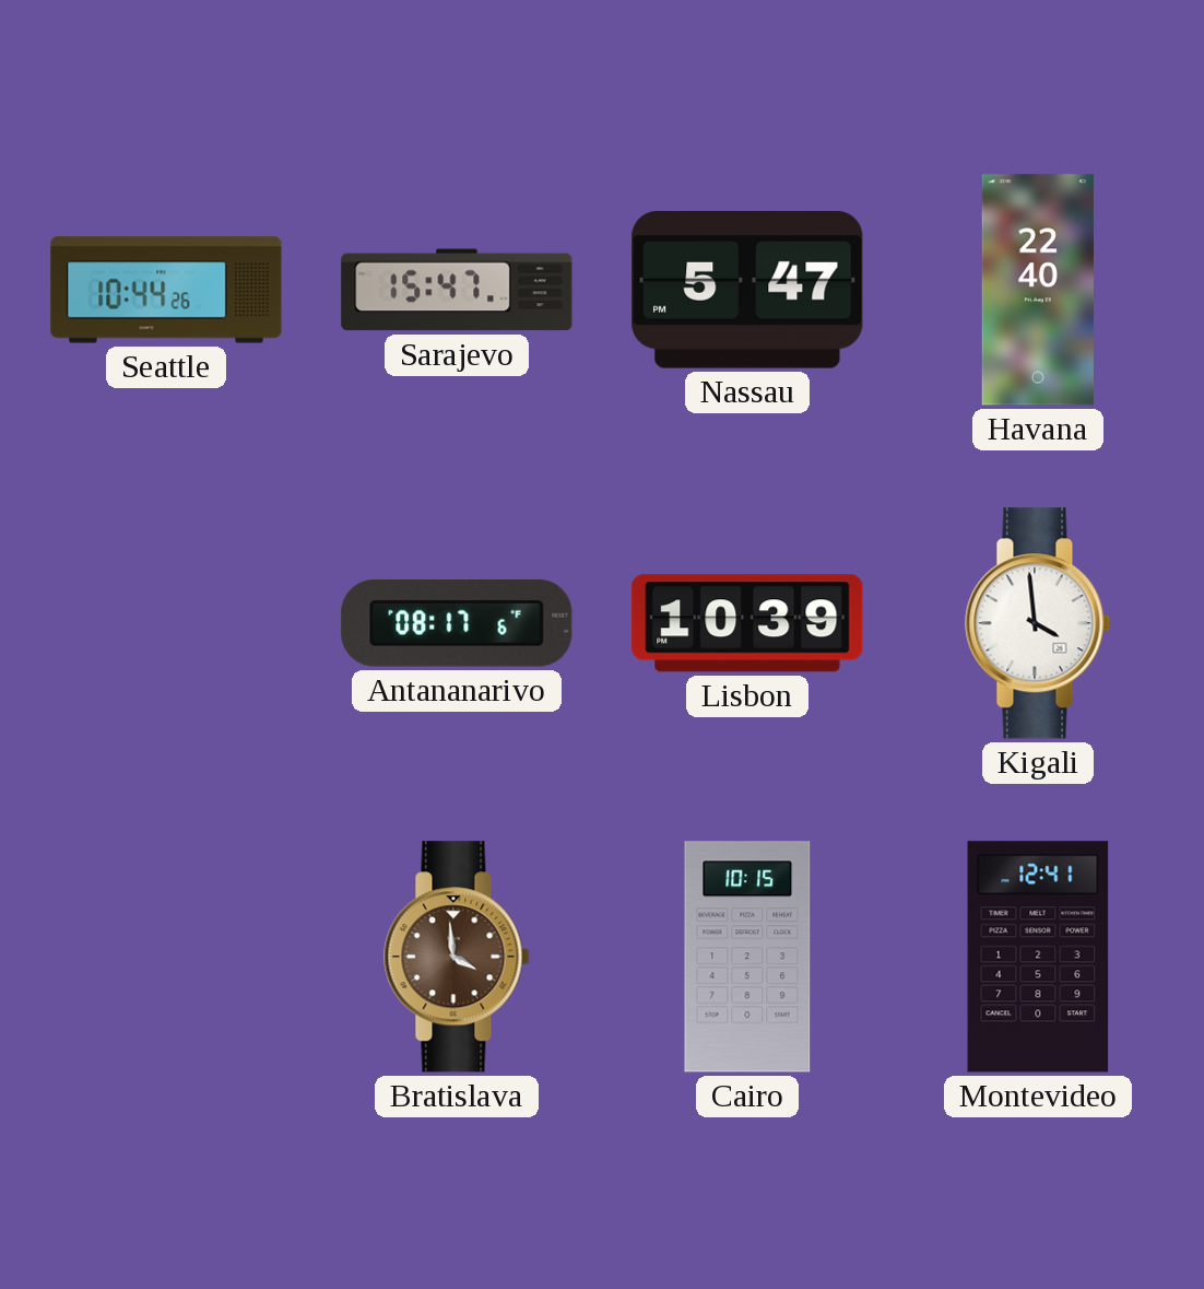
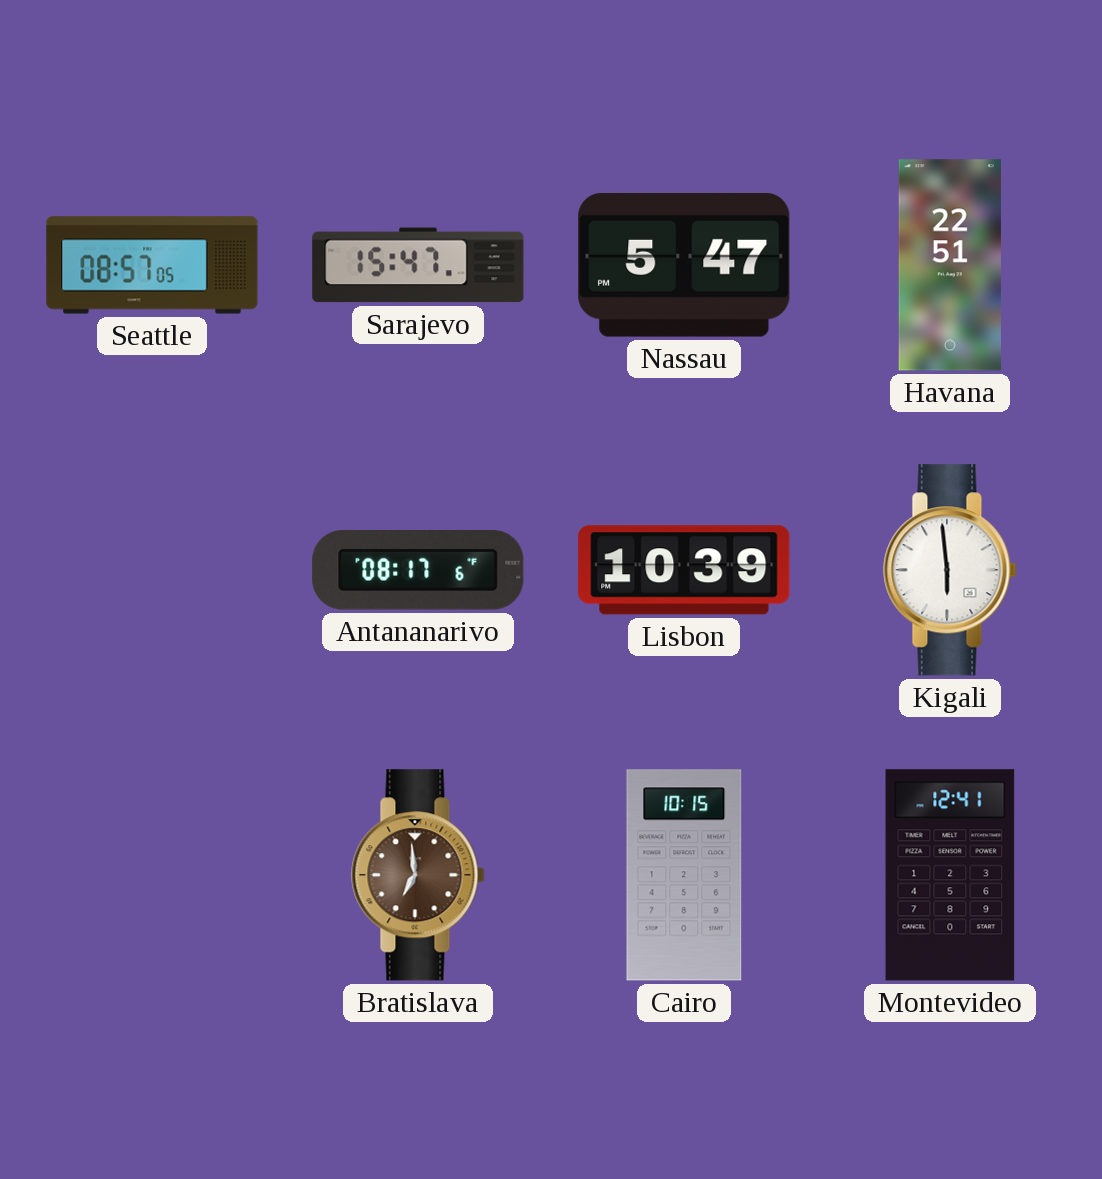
Seattle: 10:44 -> 08:57 (152, 265)
Havana: 22:40 -> 22:51 (950, 265)
Kigali: 3:59 -> 5:59 (950, 570)
Bratislava: 3:59 -> 6:59 (418, 875)
